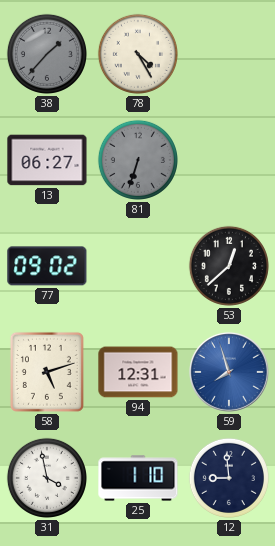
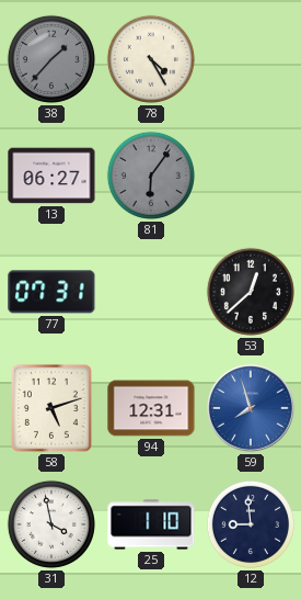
81: 6:33 -> 6:06 (151, 176)
77: 09:02 -> 07:31 (51, 292)
